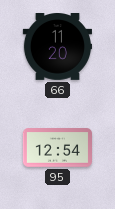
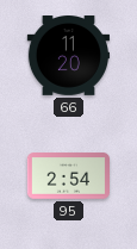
95: 12:54 -> 2:54 (68, 176)
